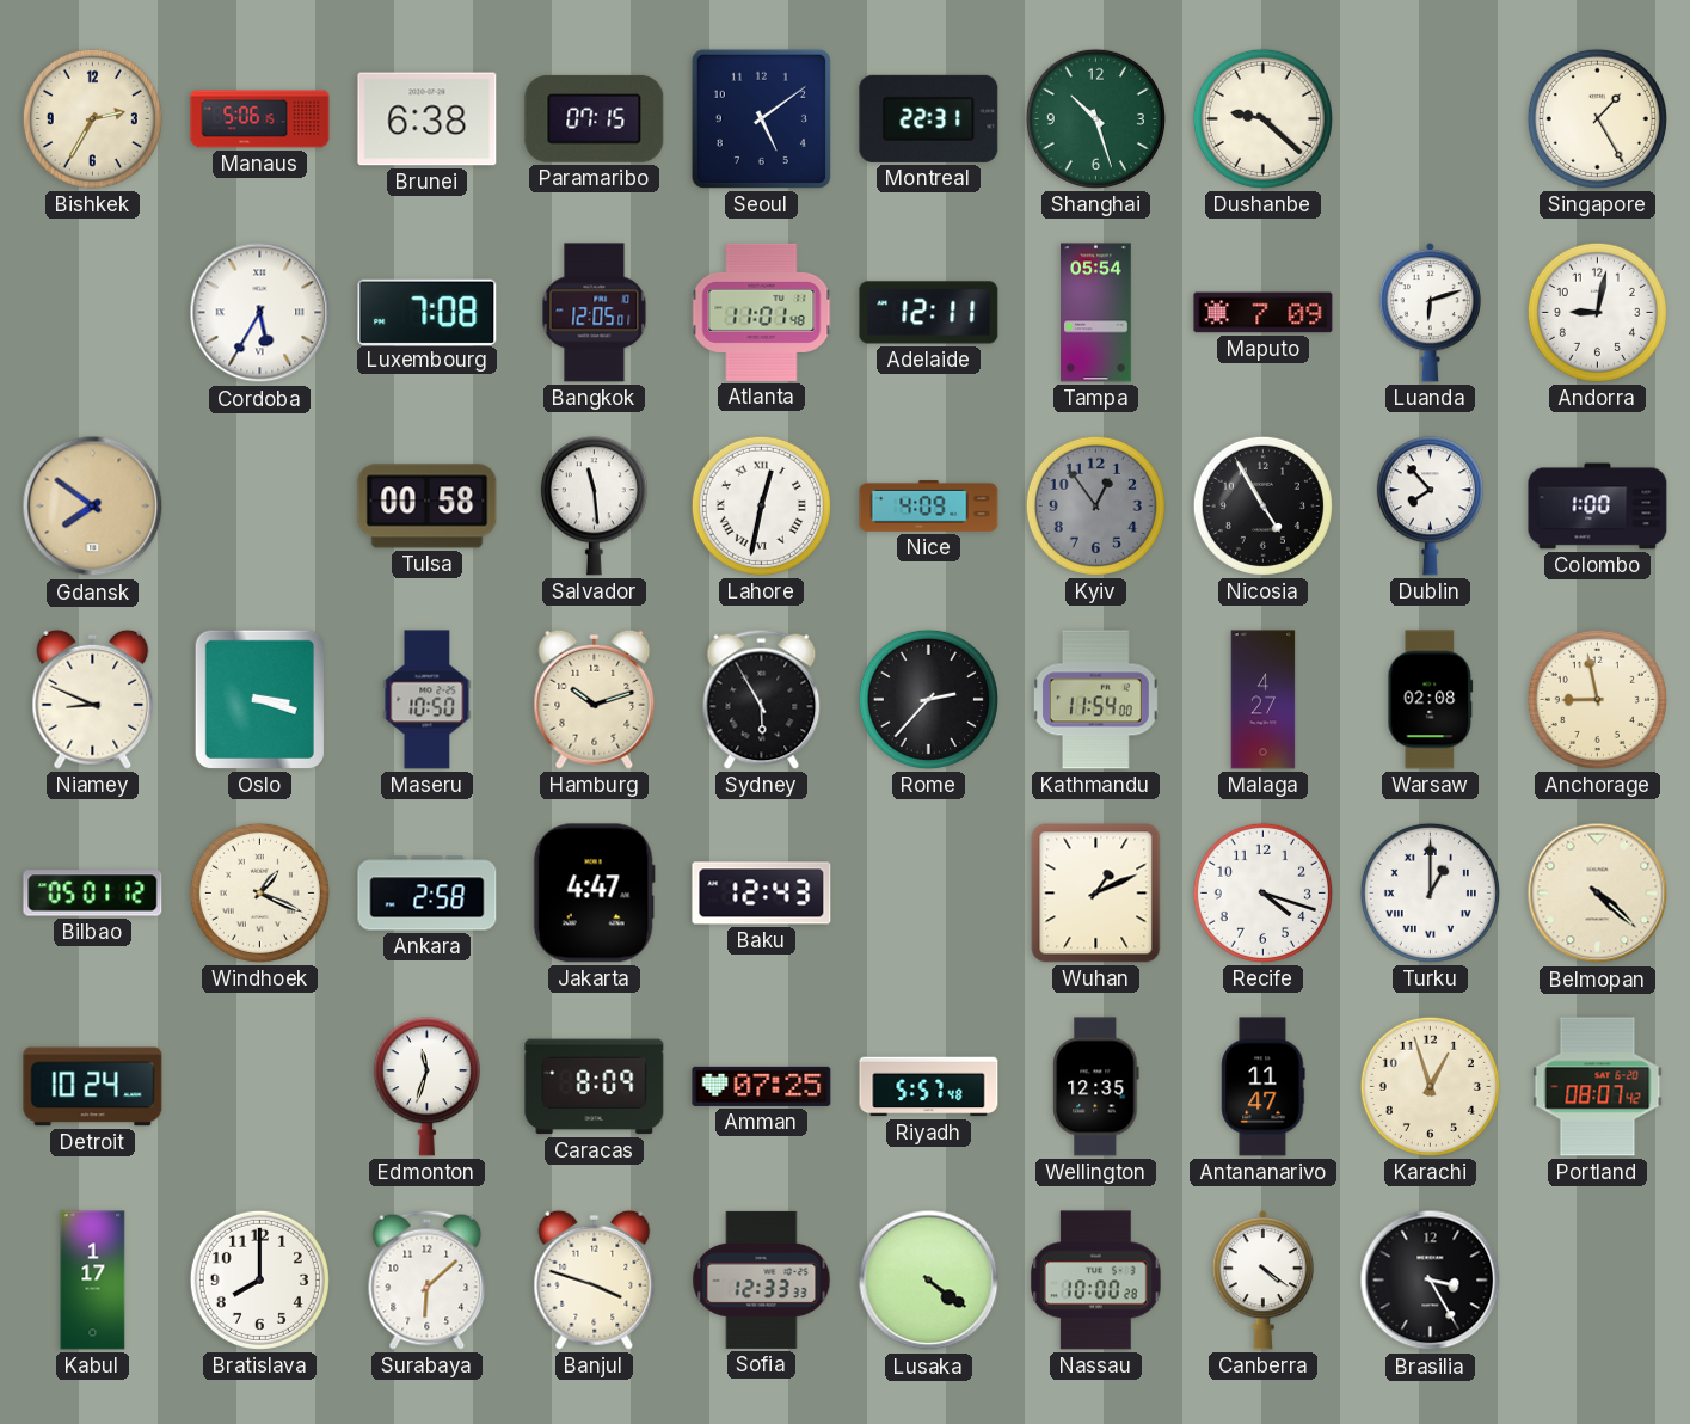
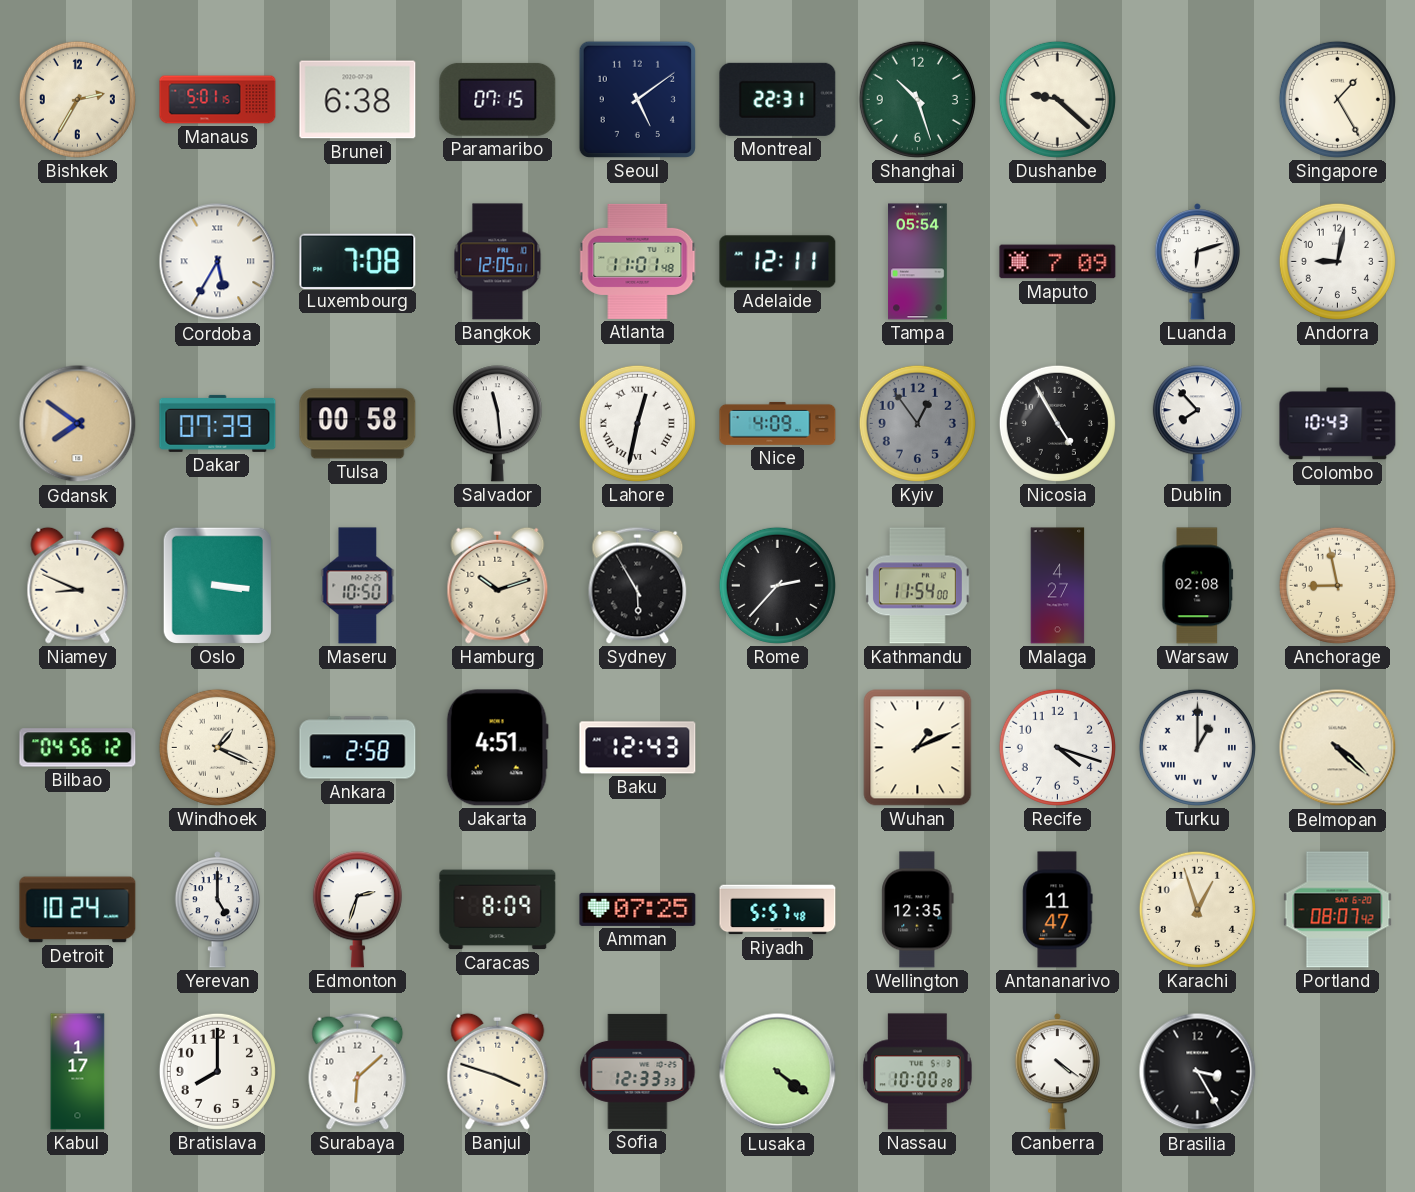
Manaus: 5:06 -> 5:01 (218, 100)
Dakar: none -> 07:39 (218, 423)
Colombo: 1:00 -> 10:43 (1338, 424)
Oslo: 3:18 -> 3:16 (217, 585)
Bilbao: 05:01 -> 04:56 (78, 748)
Jakarta: 4:47 -> 4:51 (497, 748)
Yerevan: none -> 5:00 (217, 910)
Edmonton: 11:33 -> 2:33 (357, 910)
